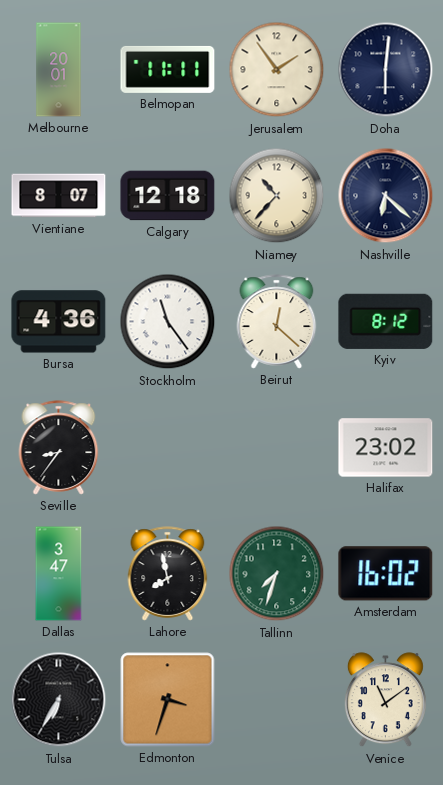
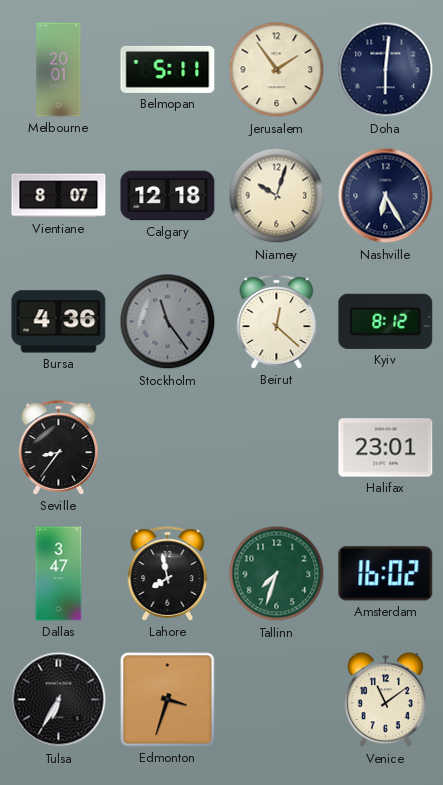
Belmopan: 11:11 -> 5:11 (168, 69)
Niamey: 10:37 -> 10:03 (277, 196)
Nashville: 6:22 -> 6:25 (386, 196)
Stockholm dial: white -> grey (168, 322)
Halifax: 23:02 -> 23:01 (386, 448)
